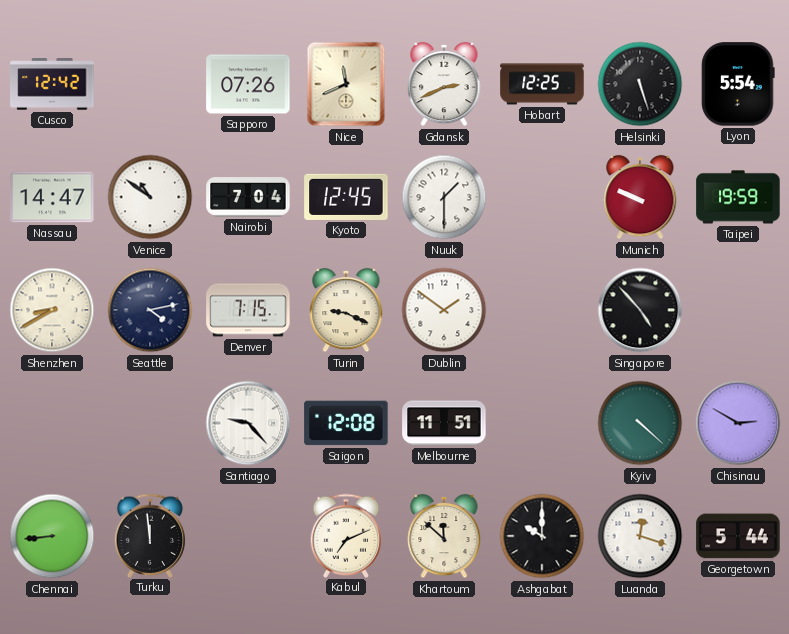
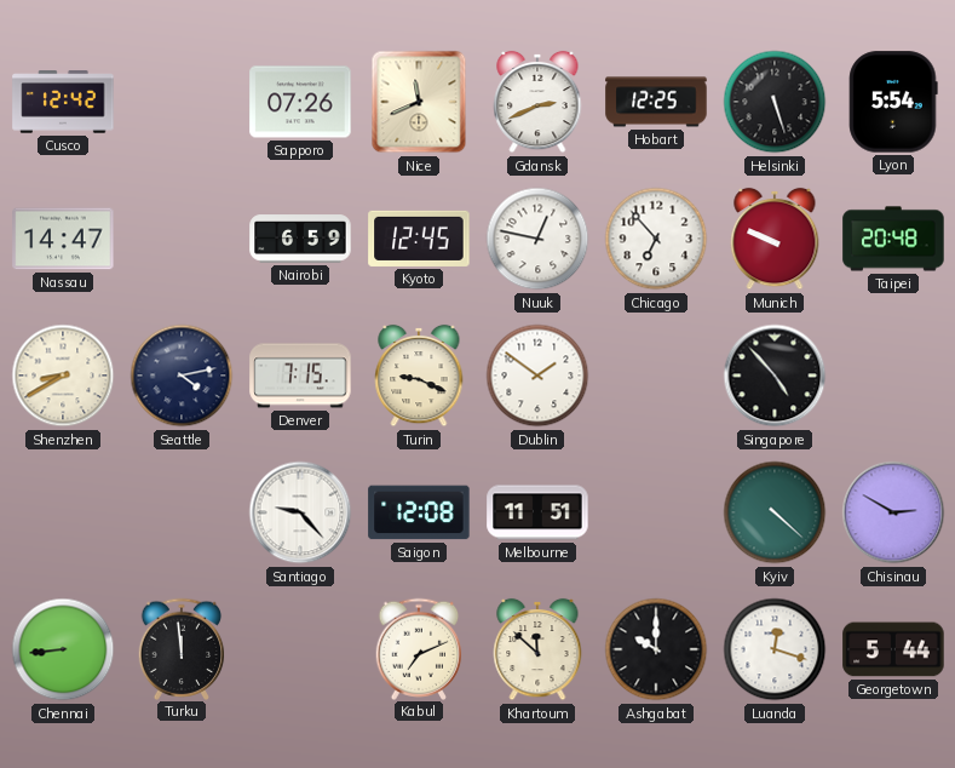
Venice: 10:51 -> none (150, 197)
Nairobi: 7:04 -> 6:59 (300, 239)
Nuuk: 1:30 -> 12:47 (537, 239)
Chicago: none -> 6:53 (656, 239)
Taipei: 19:59 -> 20:48 (893, 239)
